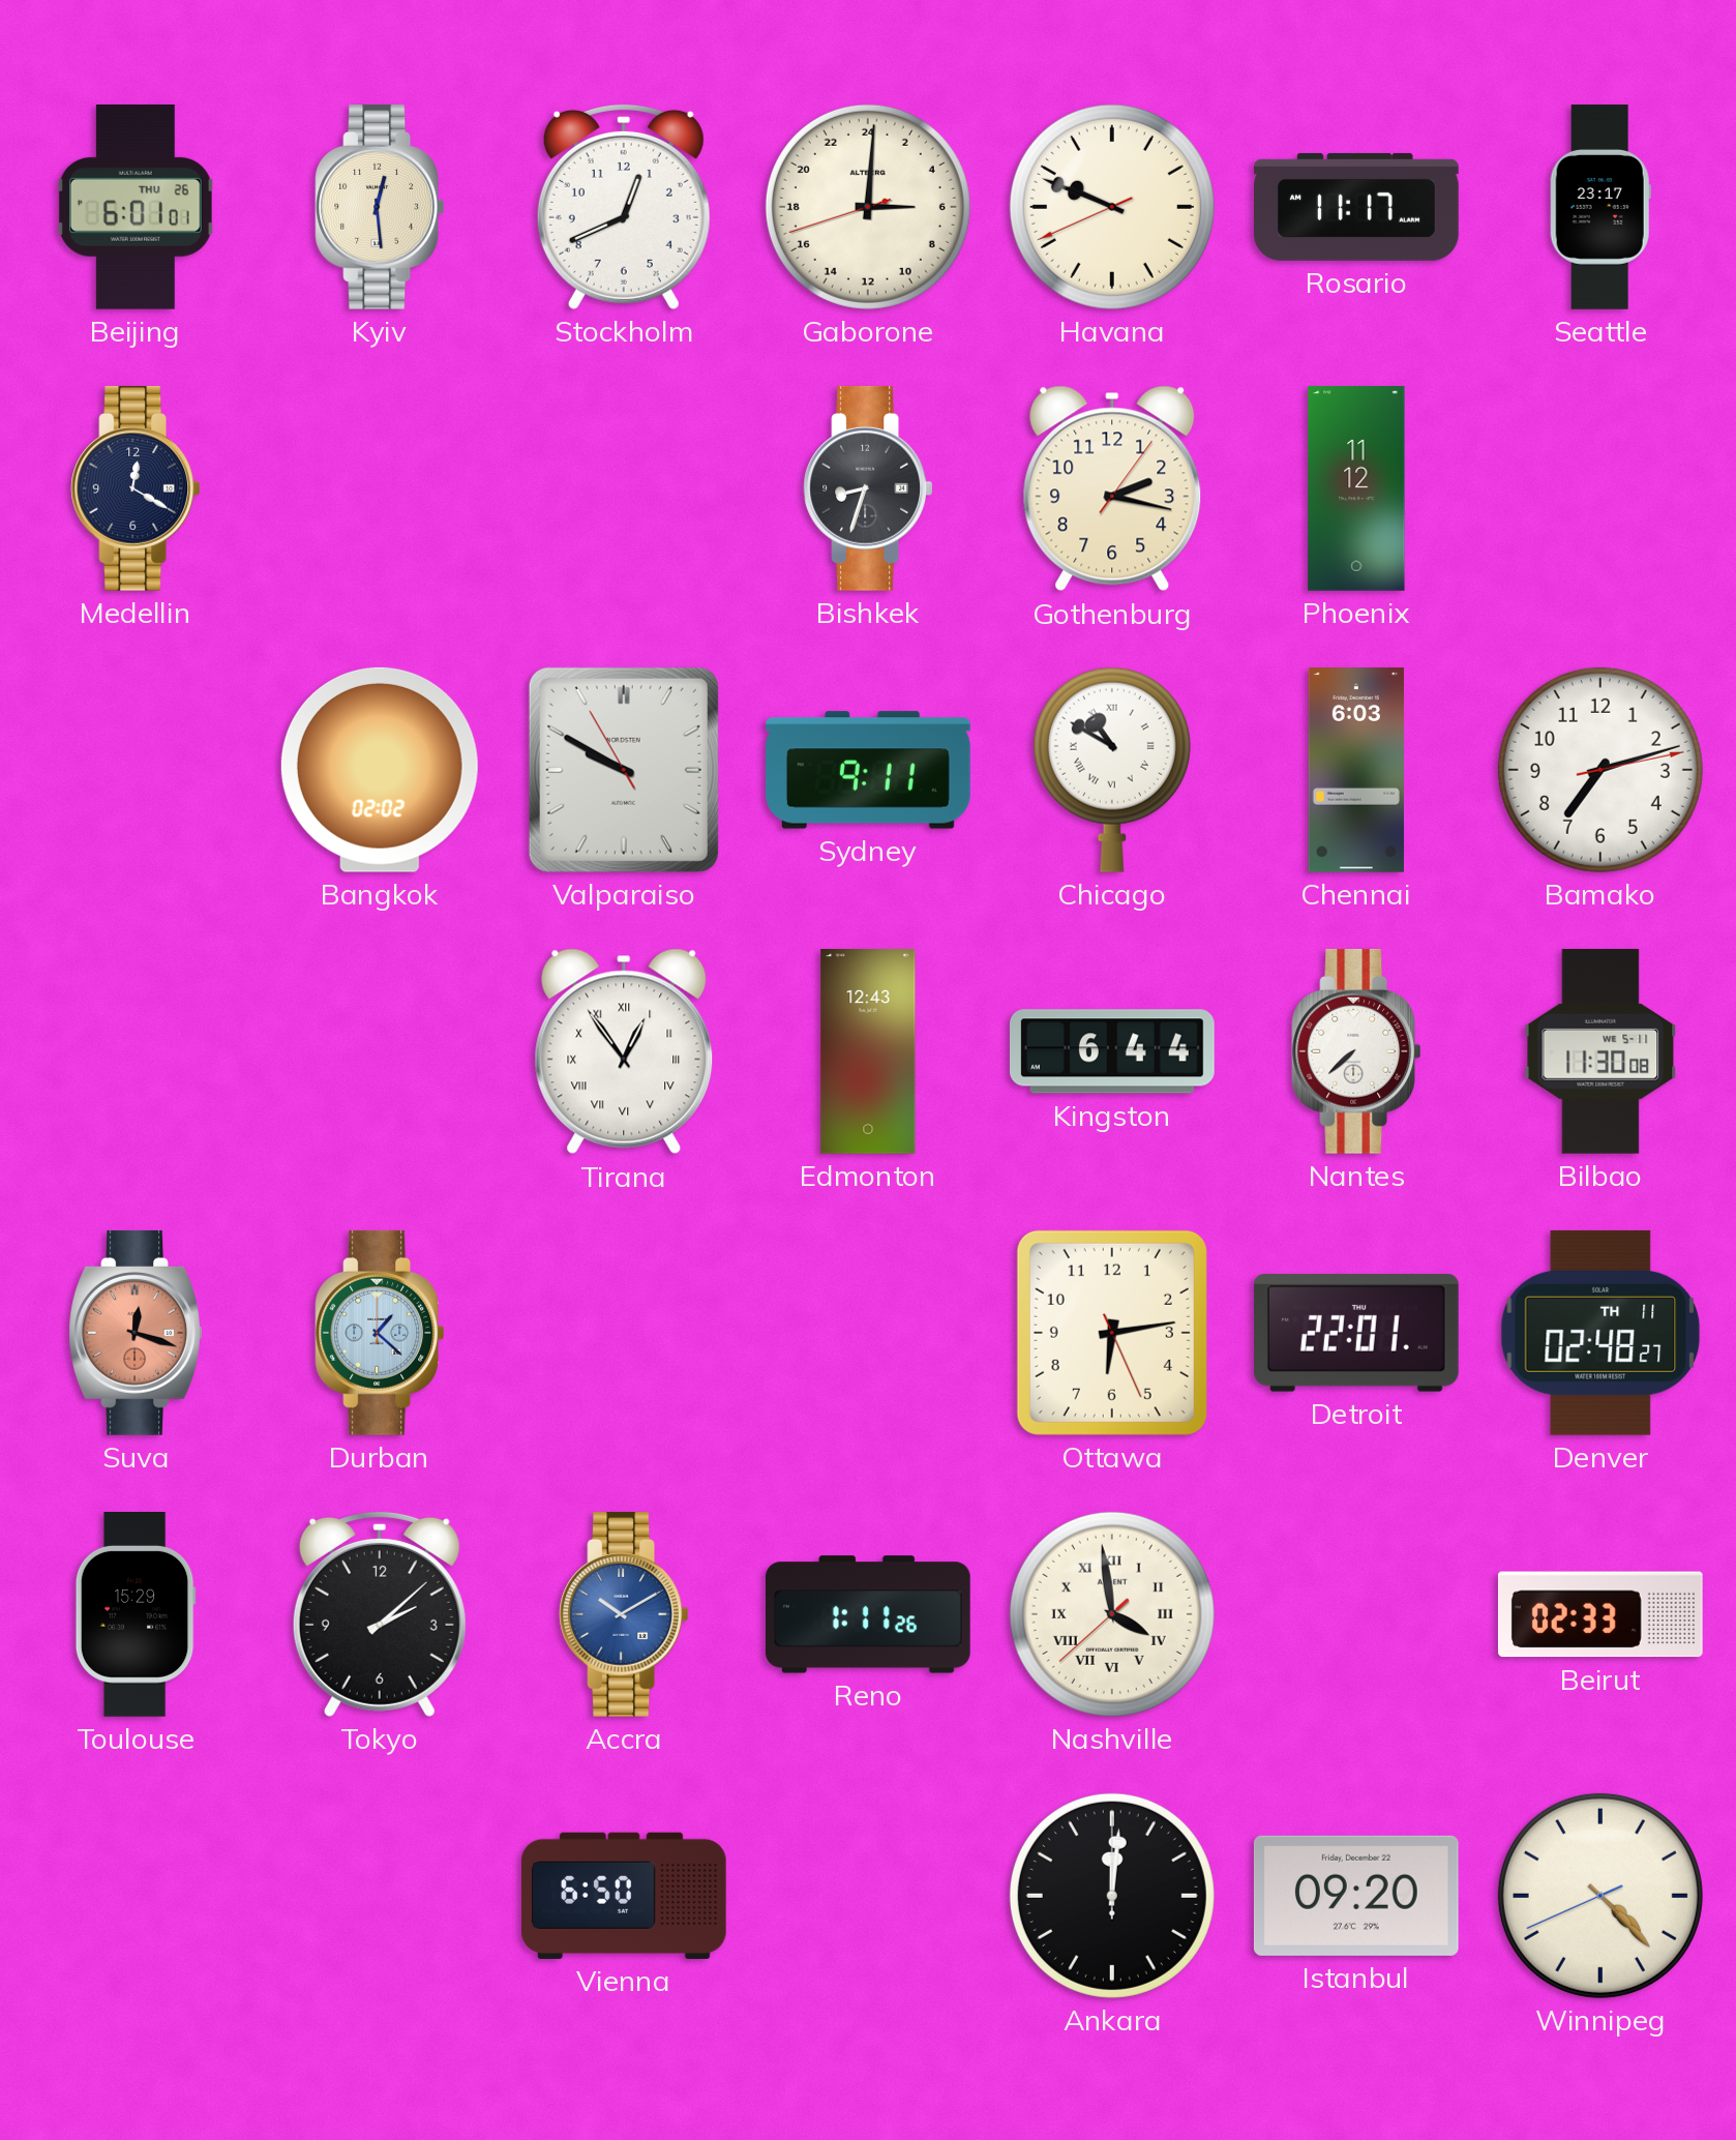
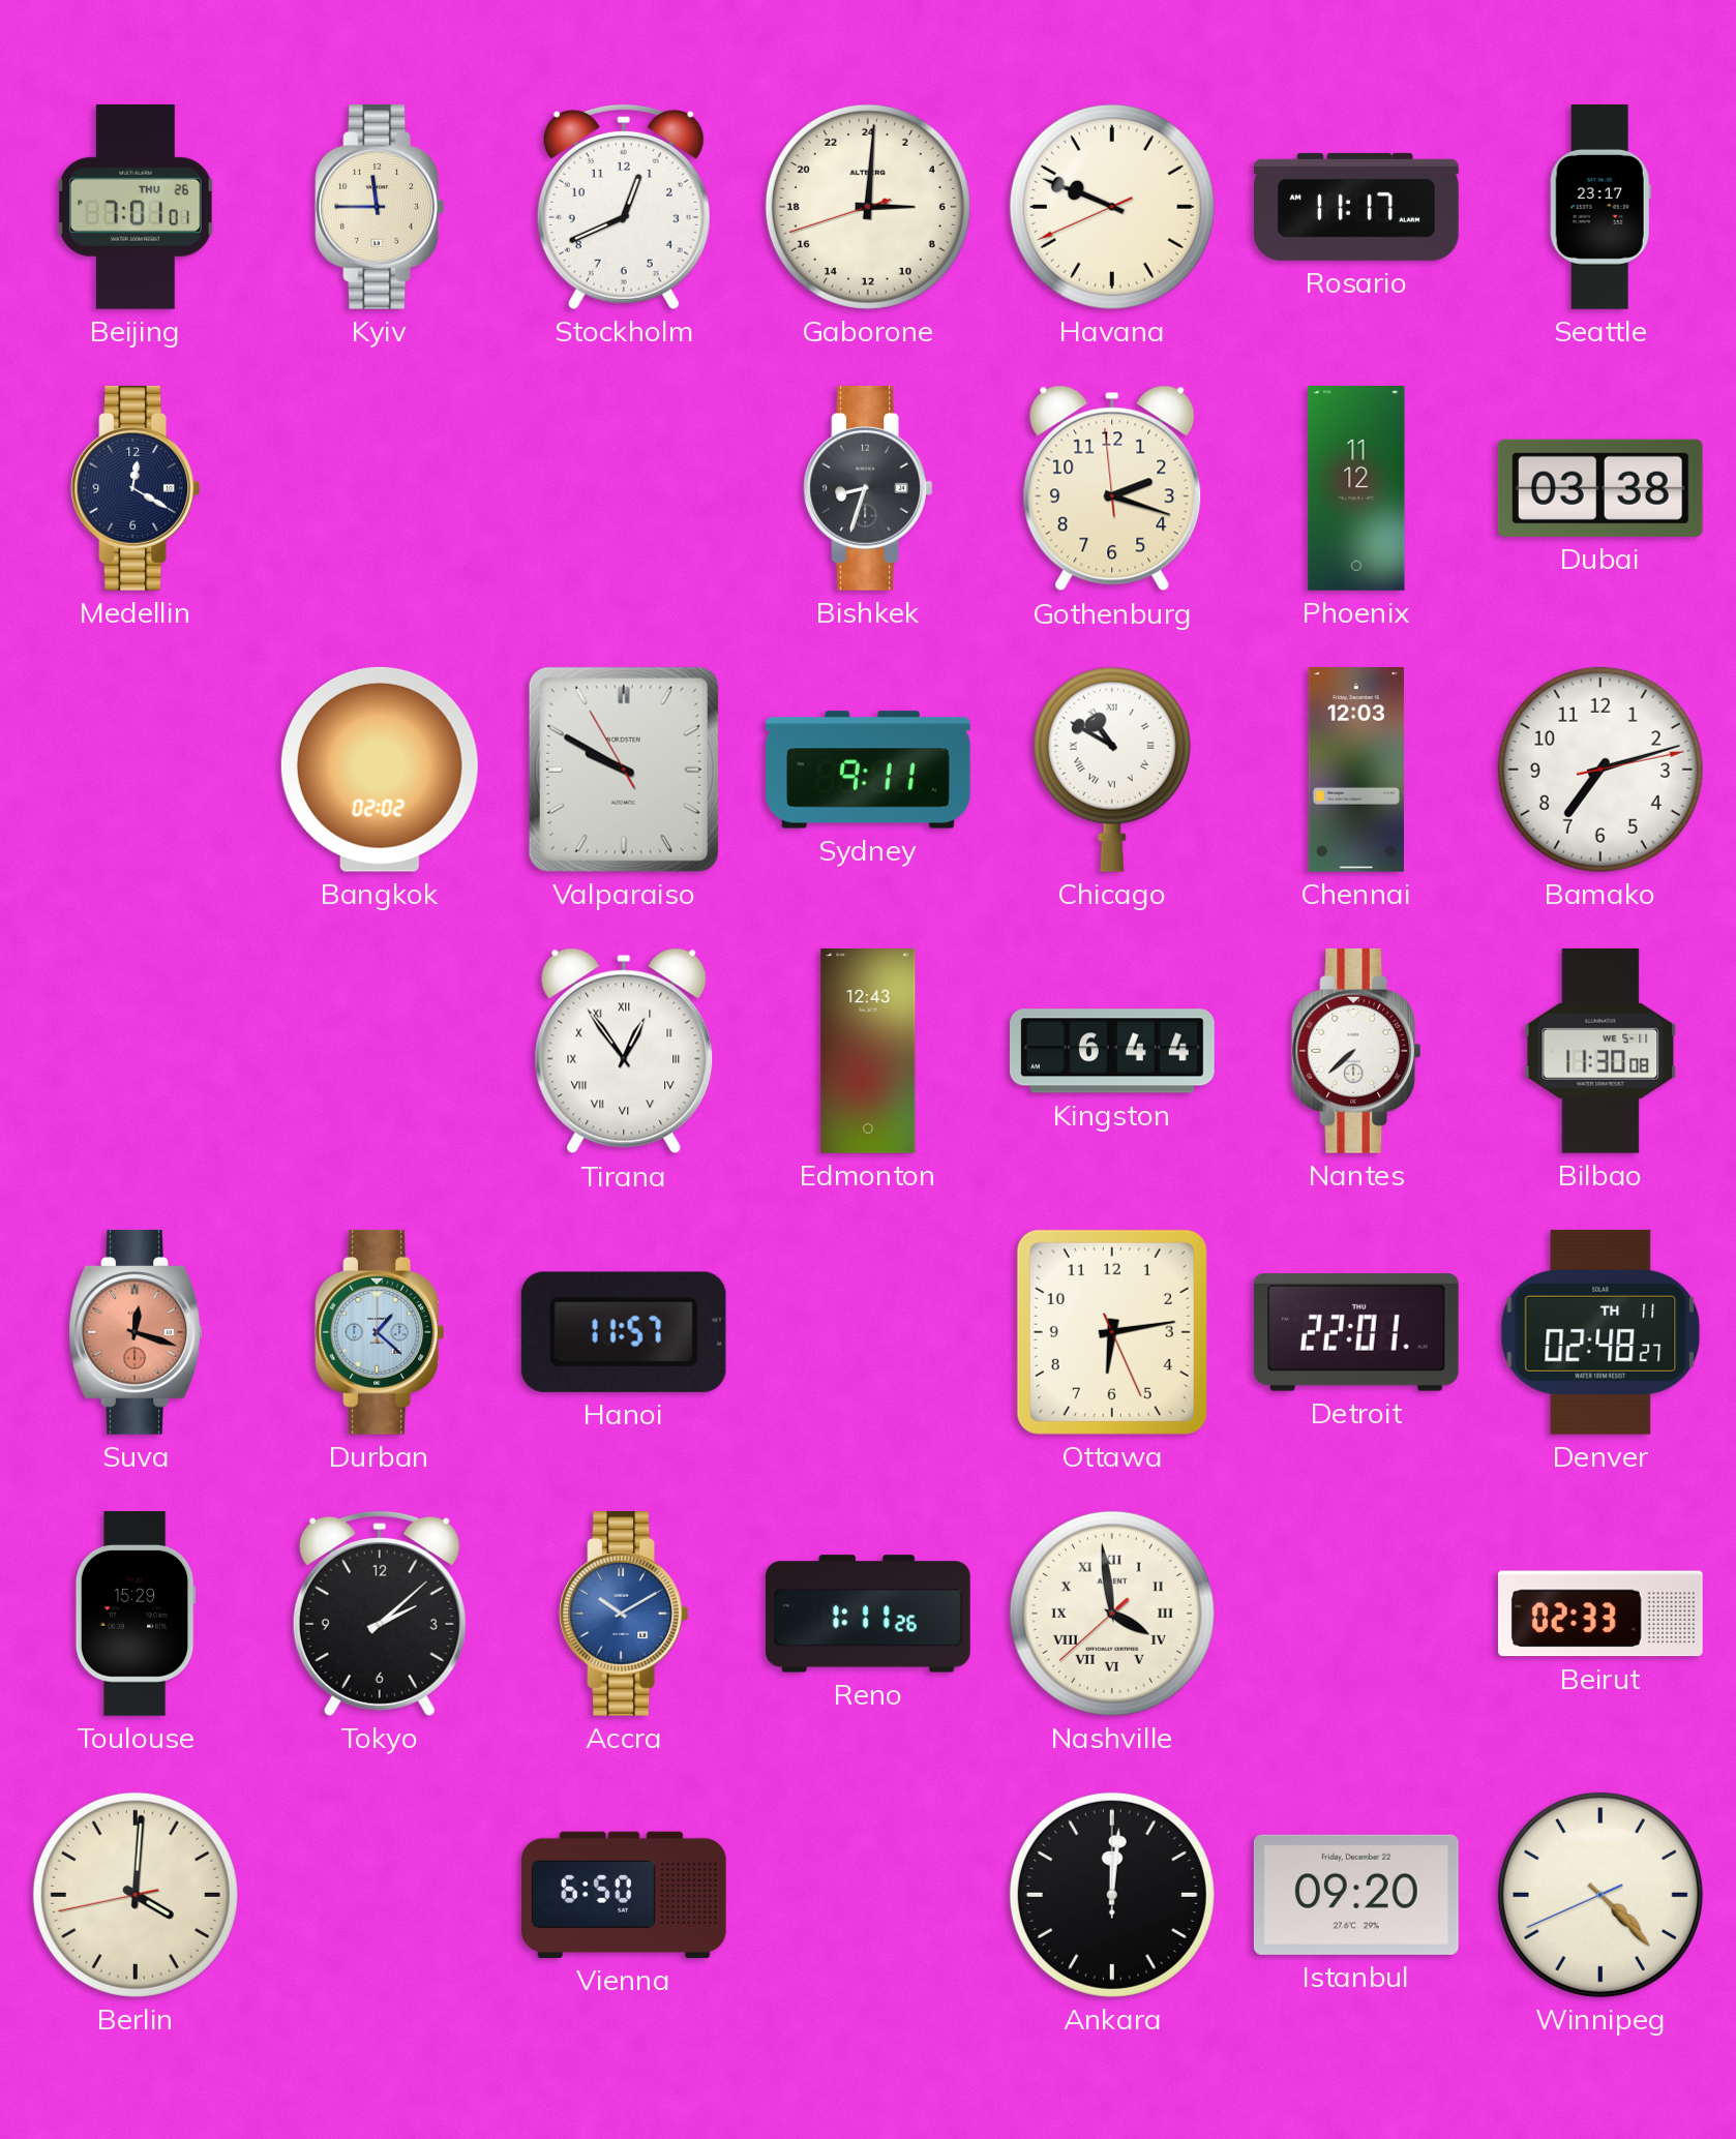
Beijing: 6:01 -> 7:01 (136, 207)
Kyiv: 12:29 -> 11:45 (379, 207)
Gothenburg: 2:17:06 -> 2:17:59 (1112, 488)
Dubai: none -> 03:38 (1600, 488)
Chennai: 6:03 -> 12:03 (1356, 771)
Hanoi: none -> 11:57 (624, 1332)
Berlin: none -> 4:00 (136, 1895)
